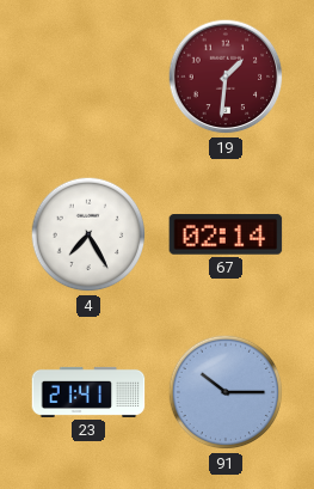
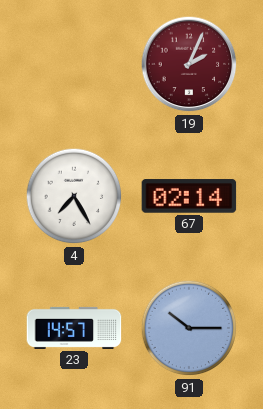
19: 1:31 -> 2:04 (189, 64)
23: 21:41 -> 14:57 (74, 328)
